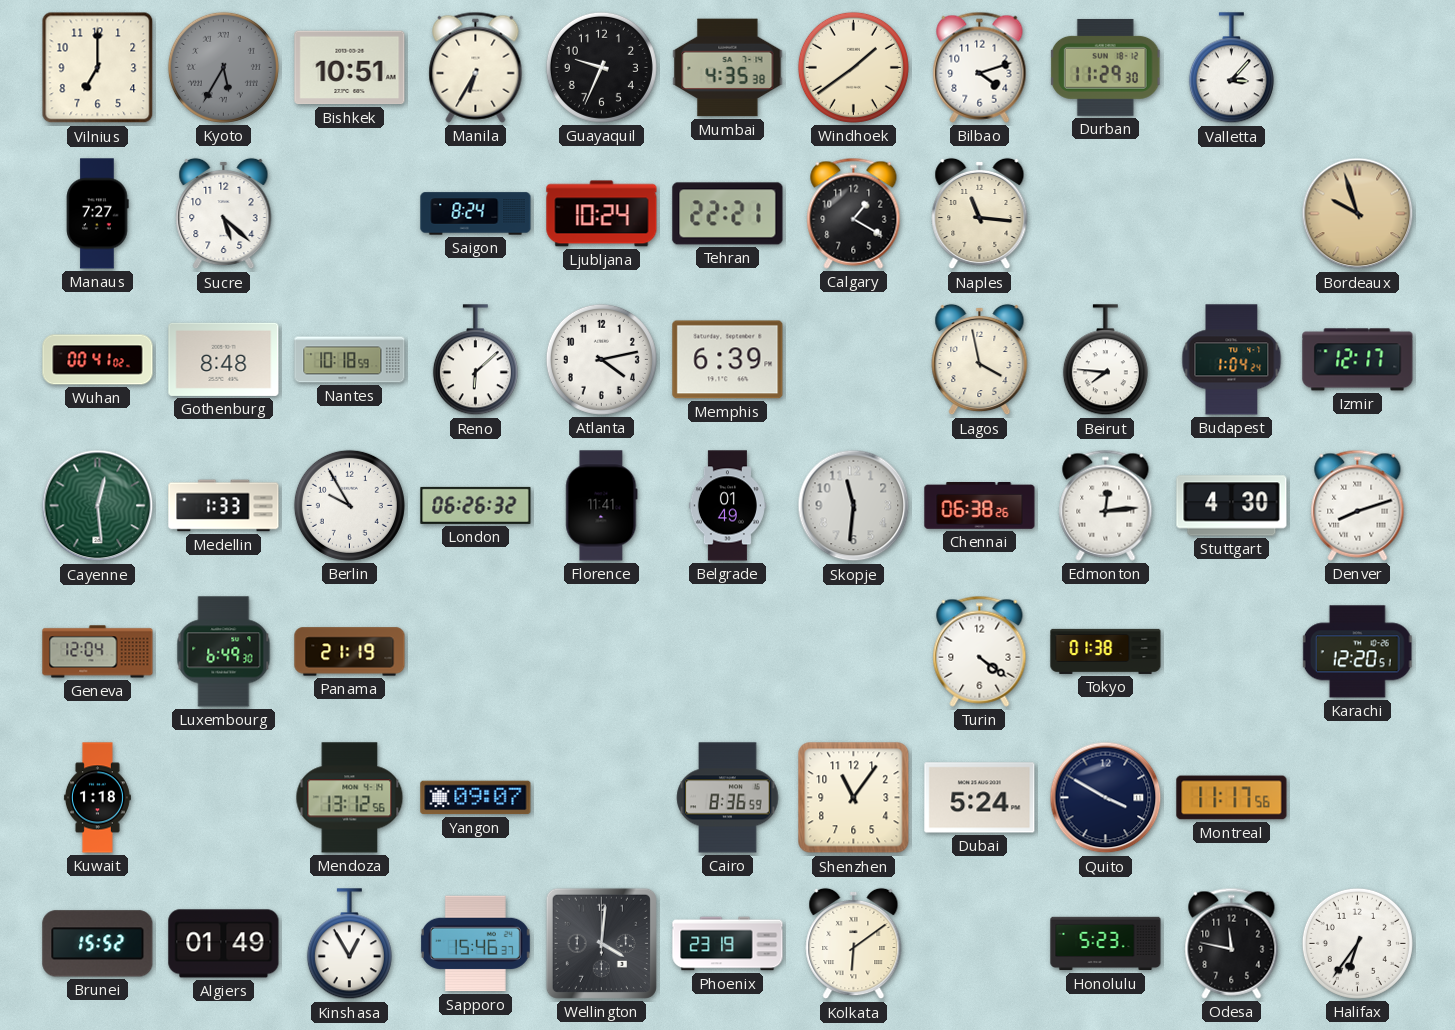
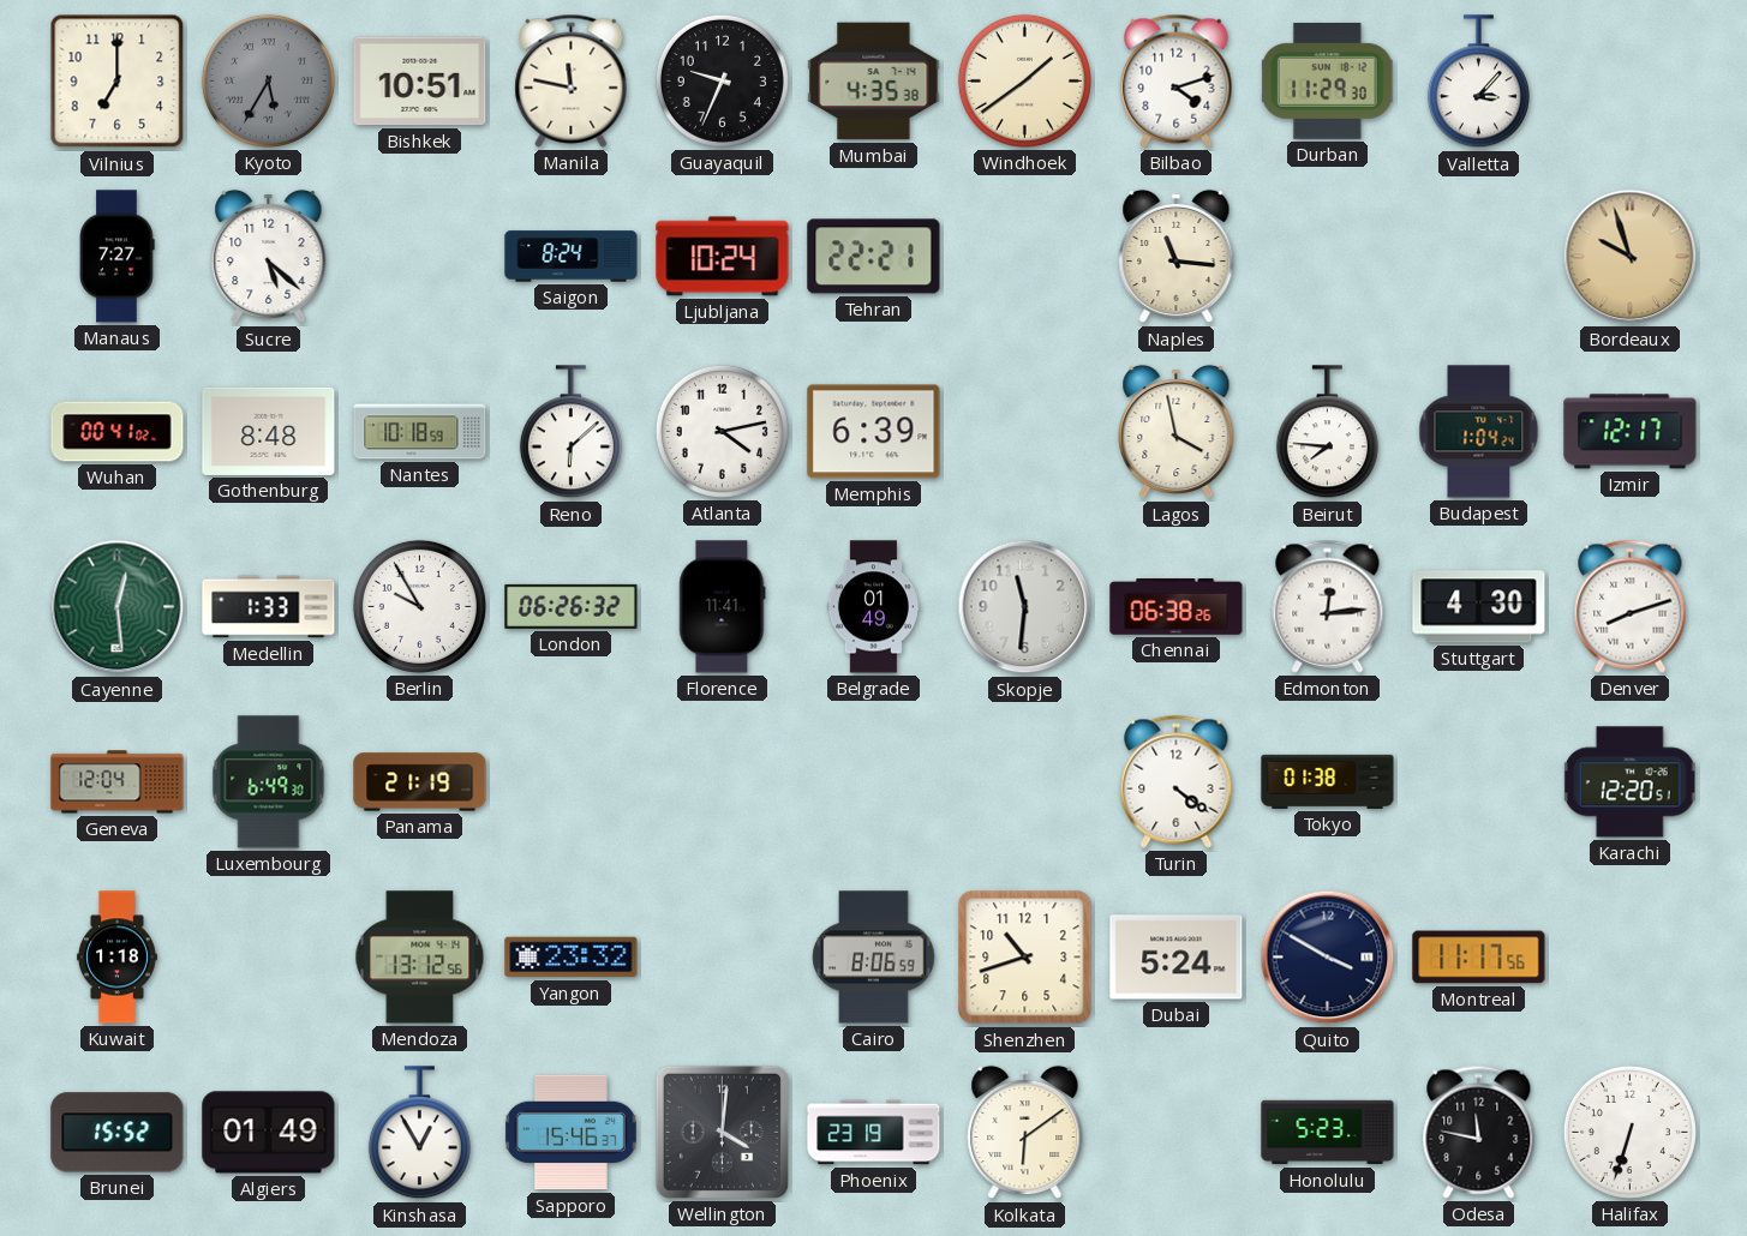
Manila: 6:35 -> 11:47 (572, 80)
Calgary: 1:20 -> none (854, 213)
Yangon: 09:07 -> 23:32 (572, 958)
Cairo: 8:36 -> 8:06 (874, 958)
Shenzhen: 11:06 -> 10:42 (1025, 958)
Halifax: 6:36 -> 6:33 (1629, 1132)
